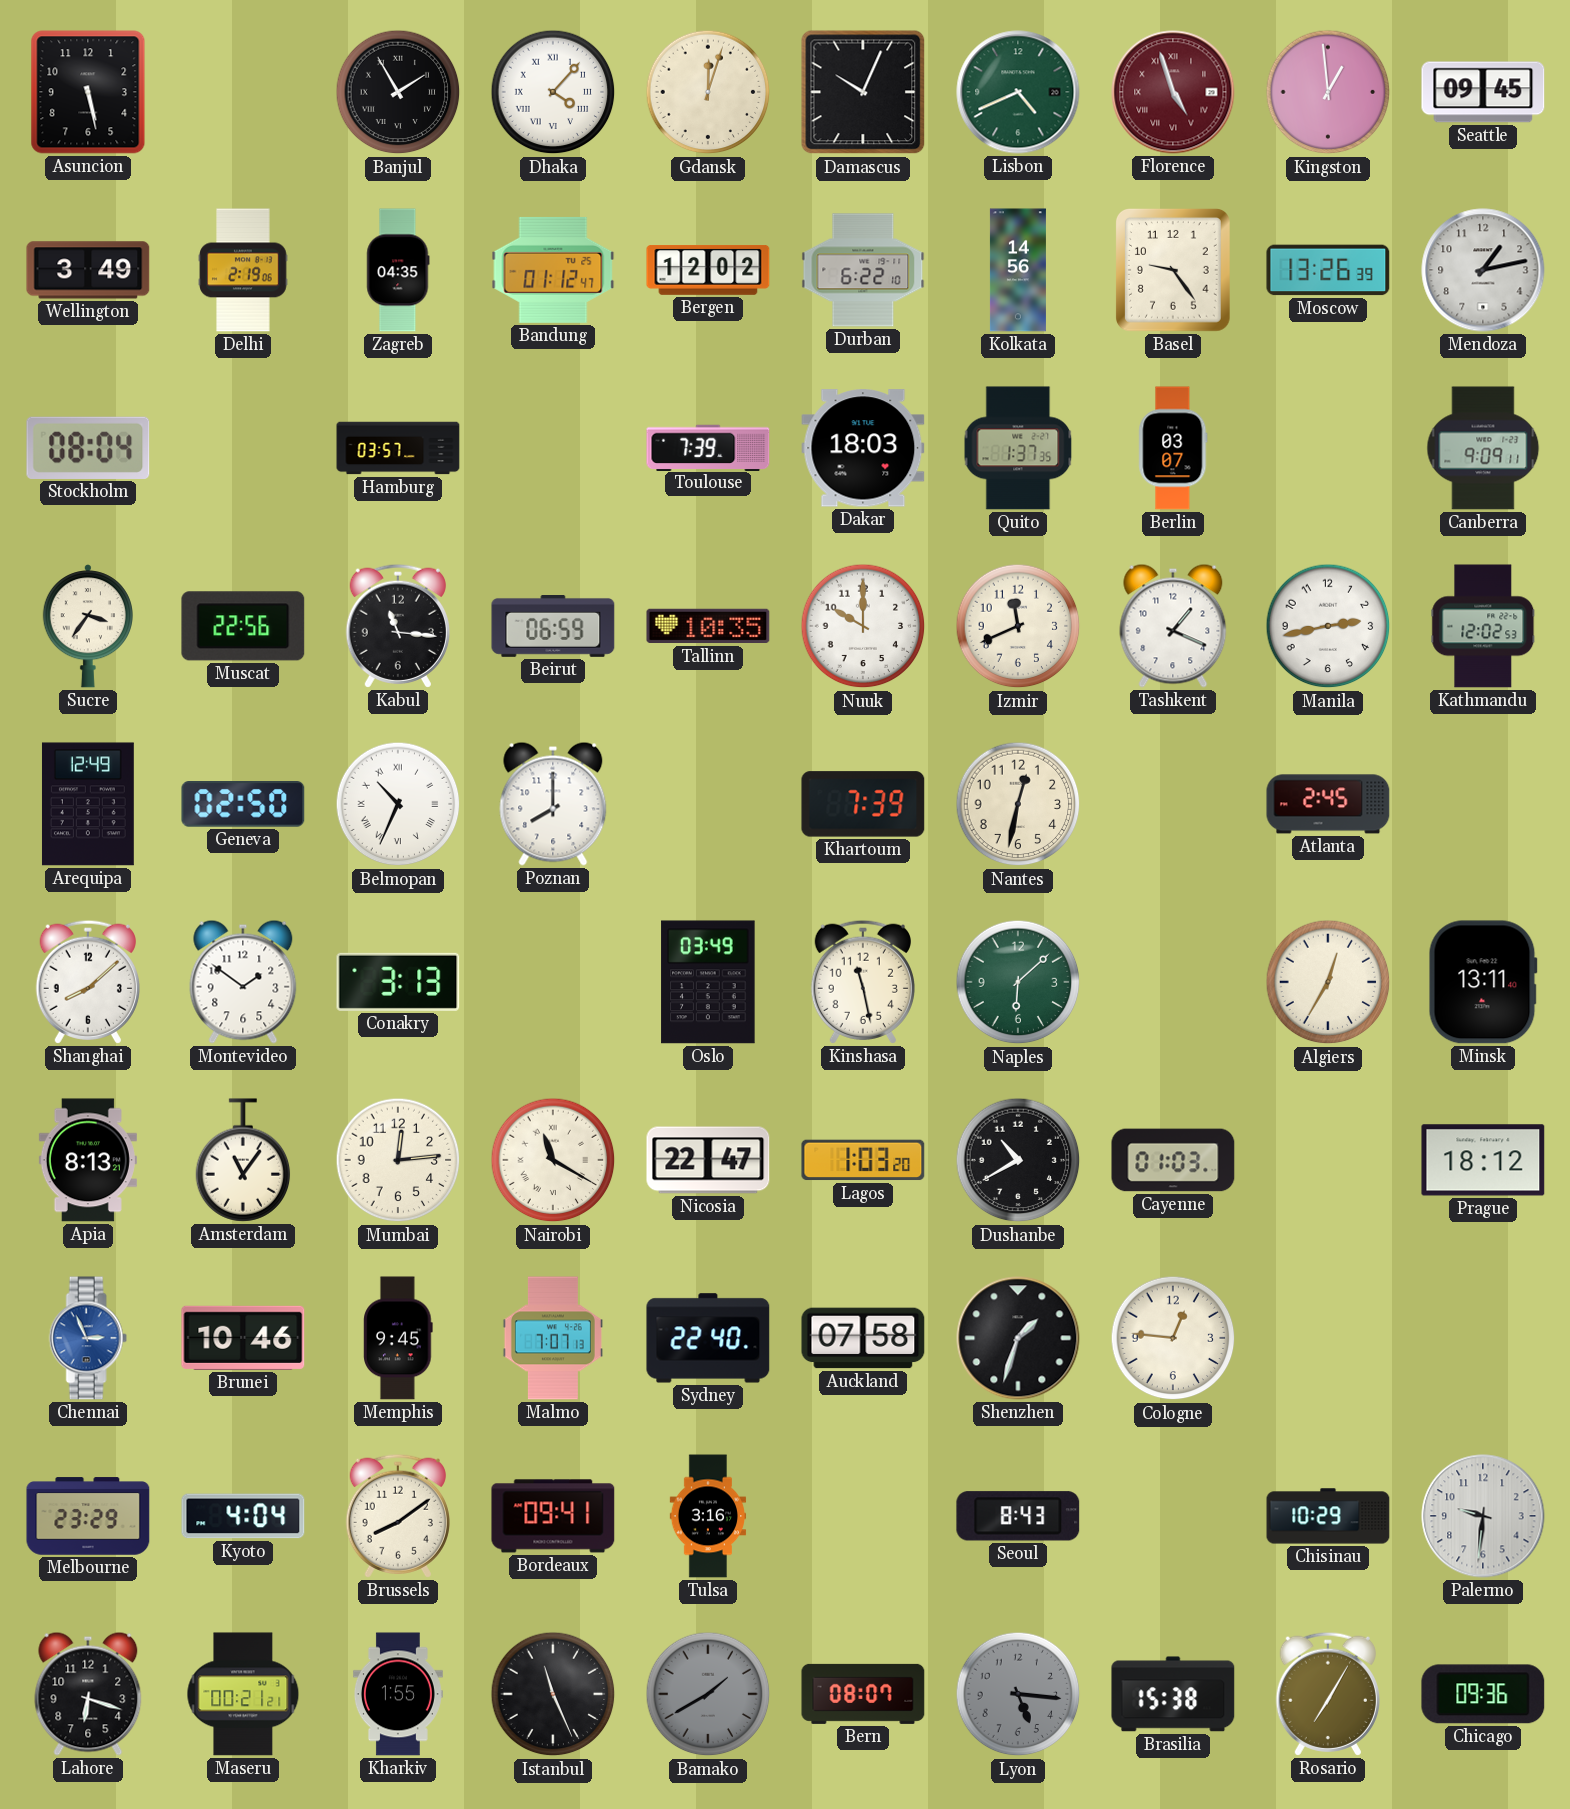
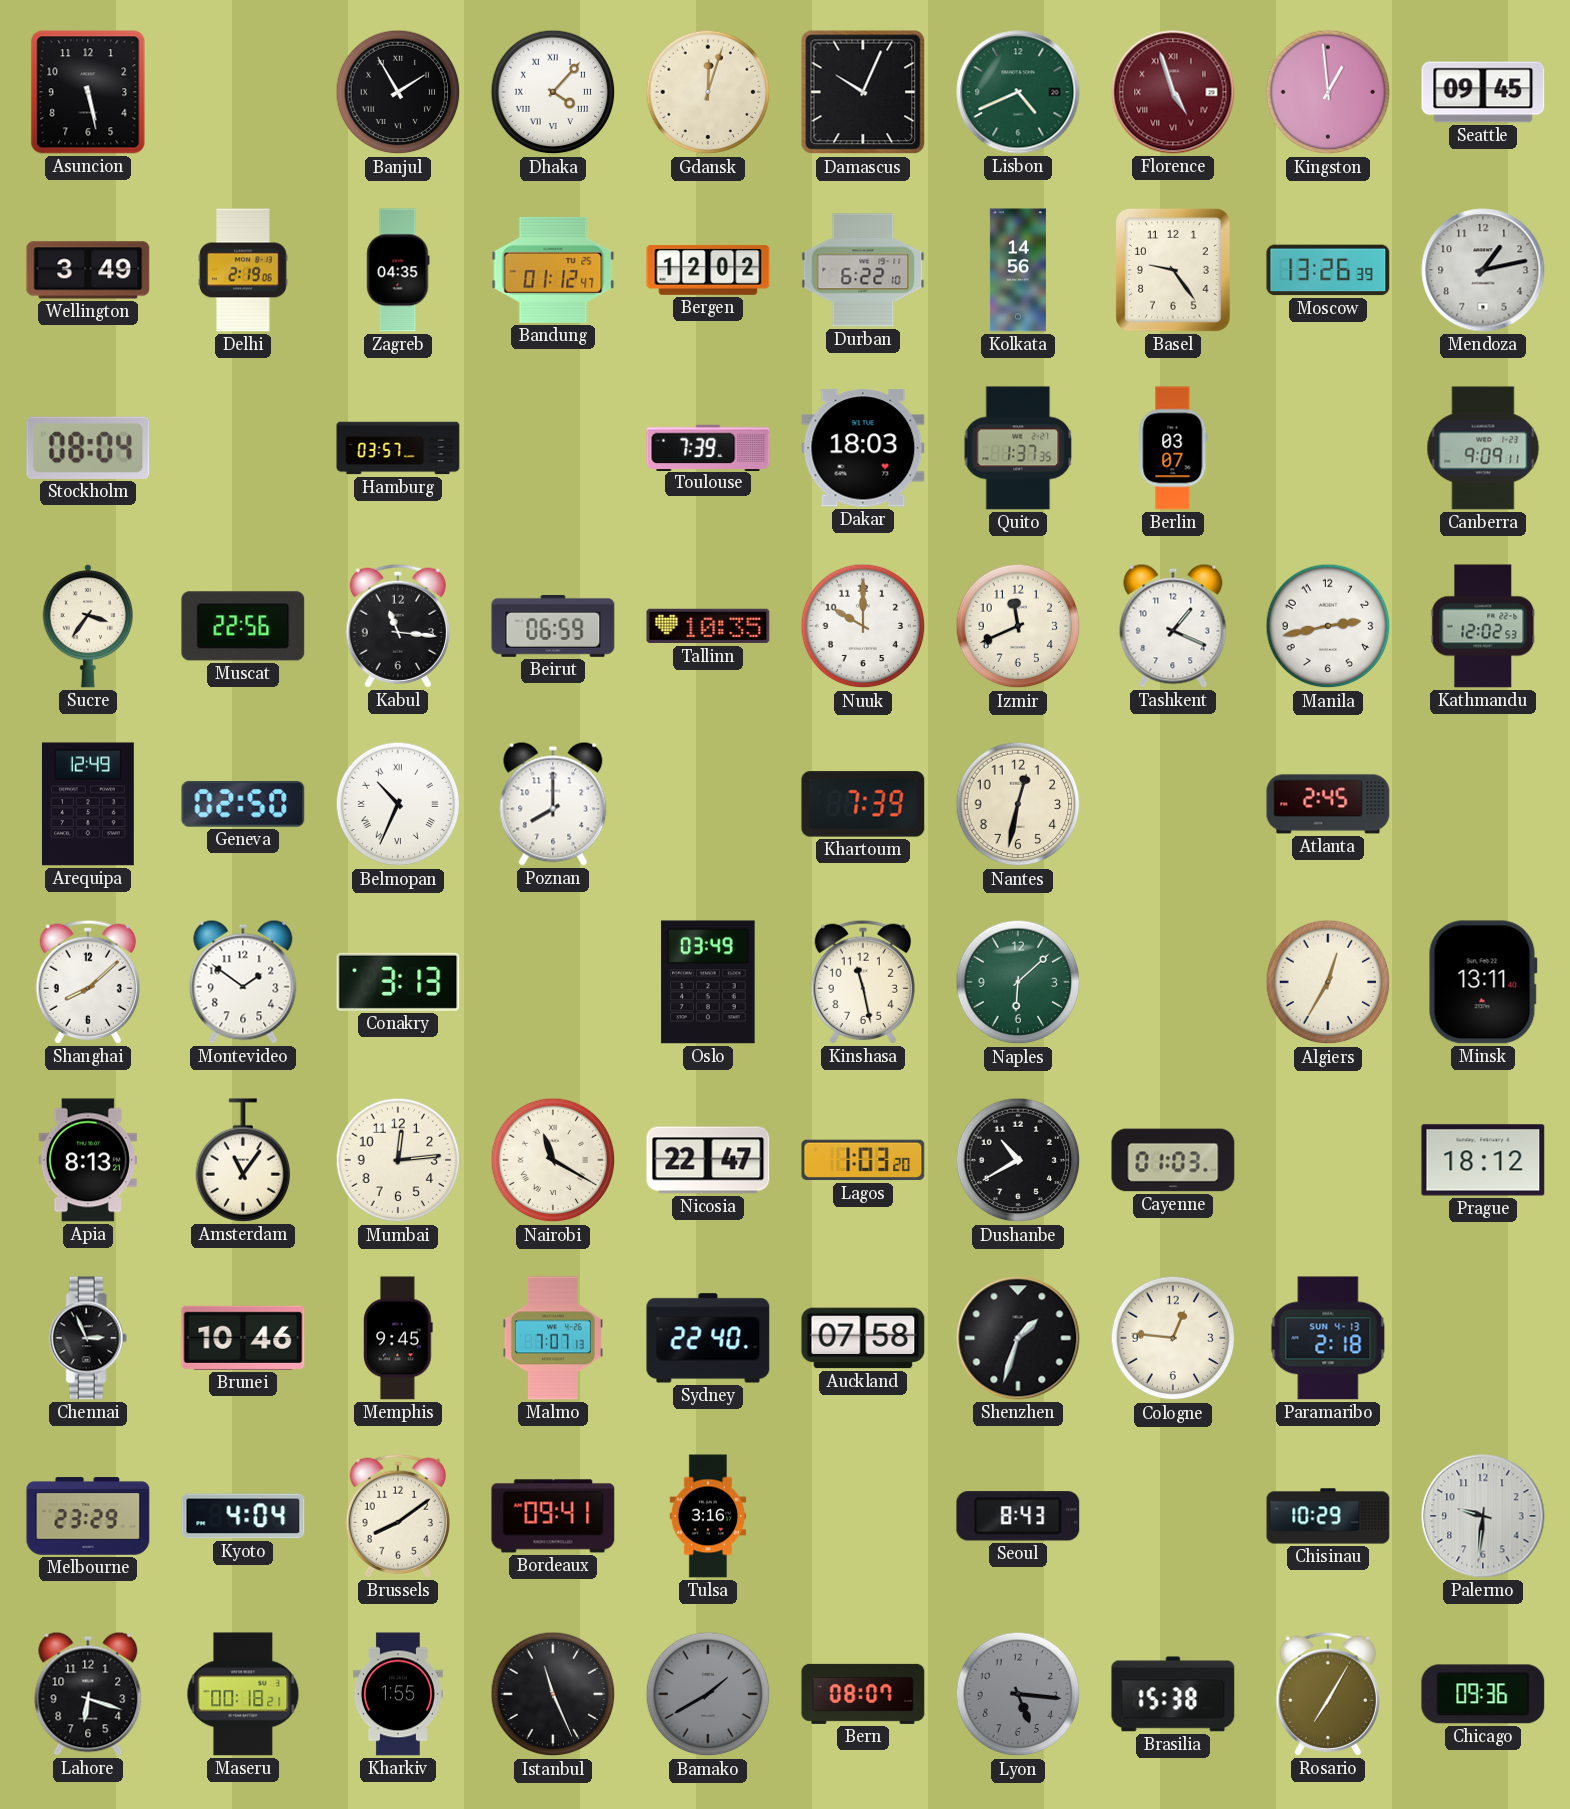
Chennai dial: blue -> black (88, 1338)
Paramaribo: none -> 2:18 (1328, 1338)
Maseru: 00:21 -> 00:18 (243, 1694)
